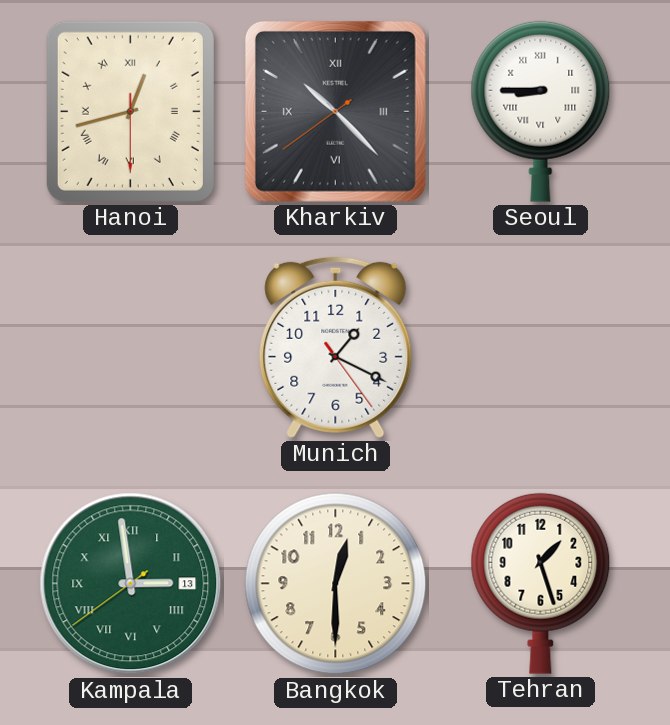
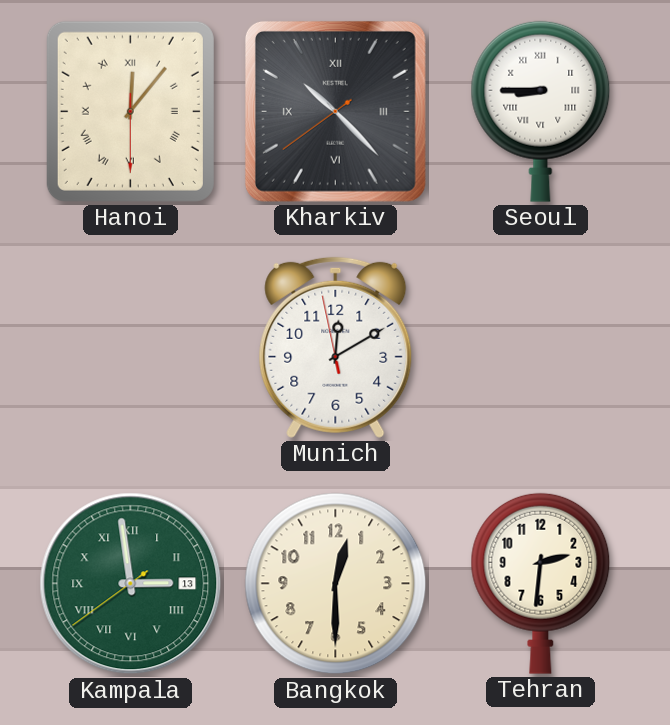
Hanoi: 12:42 -> 12:06 (130, 111)
Munich: 1:19 -> 12:09 (336, 347)
Tehran: 1:27 -> 2:31 (541, 583)
